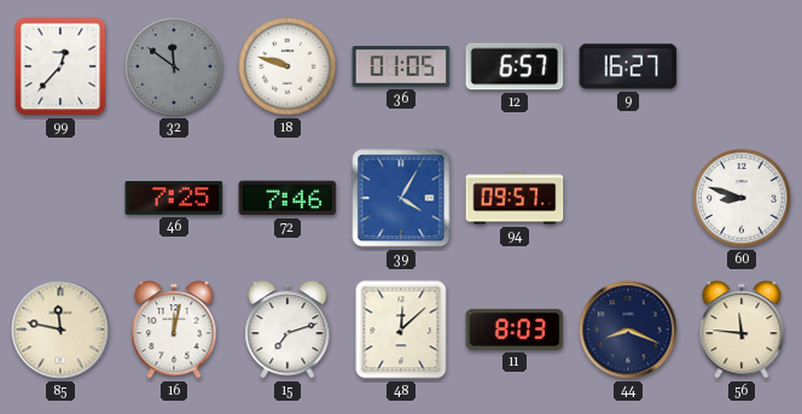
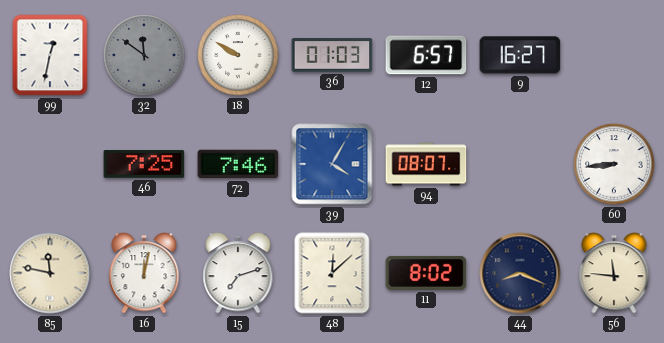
99: 12:37 -> 12:32 (50, 55)
18: 9:48 -> 9:50 (238, 55)
36: 01:05 -> 01:03 (332, 55)
94: 09:57 -> 08:07 (426, 164)
60: 8:48 -> 8:44 (614, 164)
11: 8:03 -> 8:02 (426, 273)
